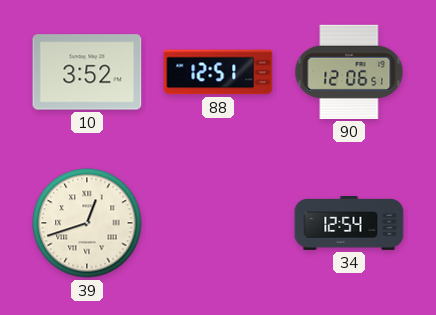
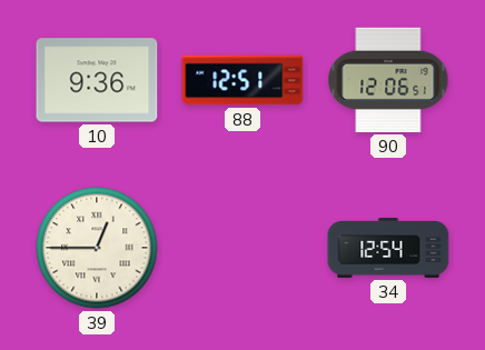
10: 3:52 -> 9:36 (97, 80)
39: 12:42 -> 12:45 (97, 248)
